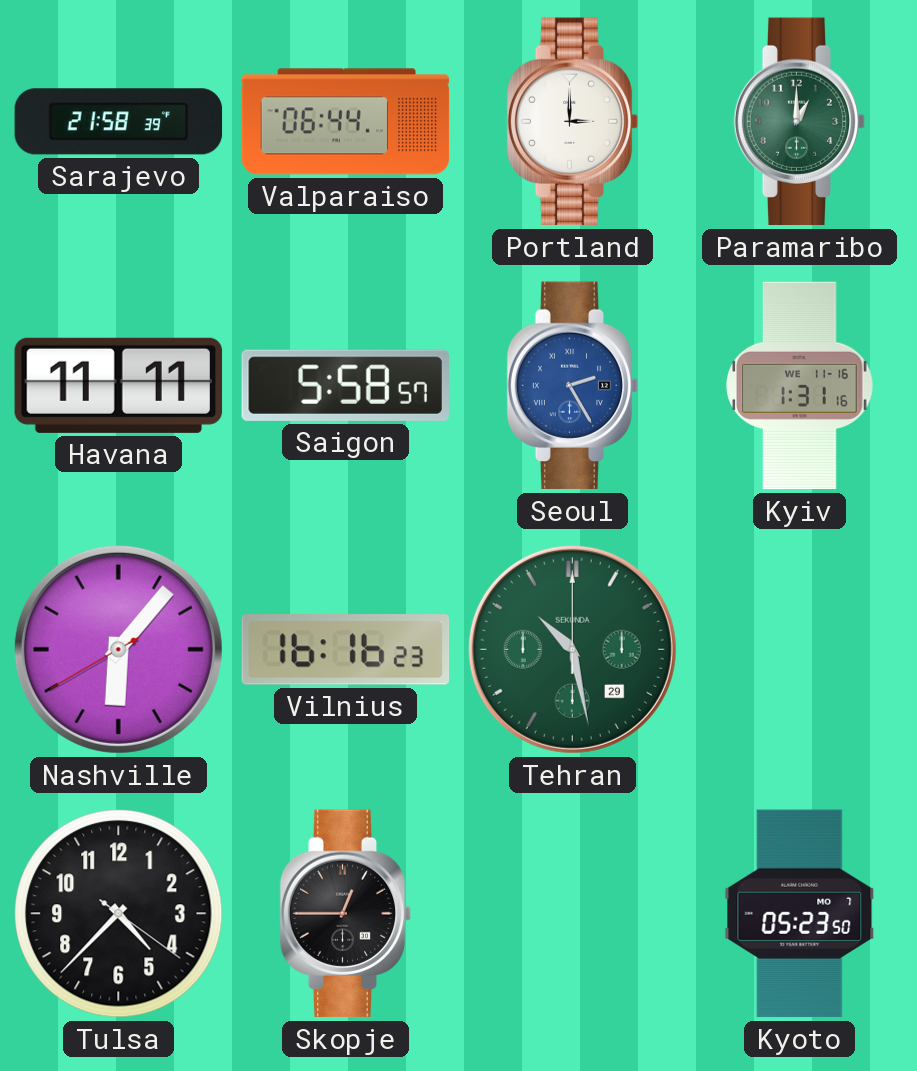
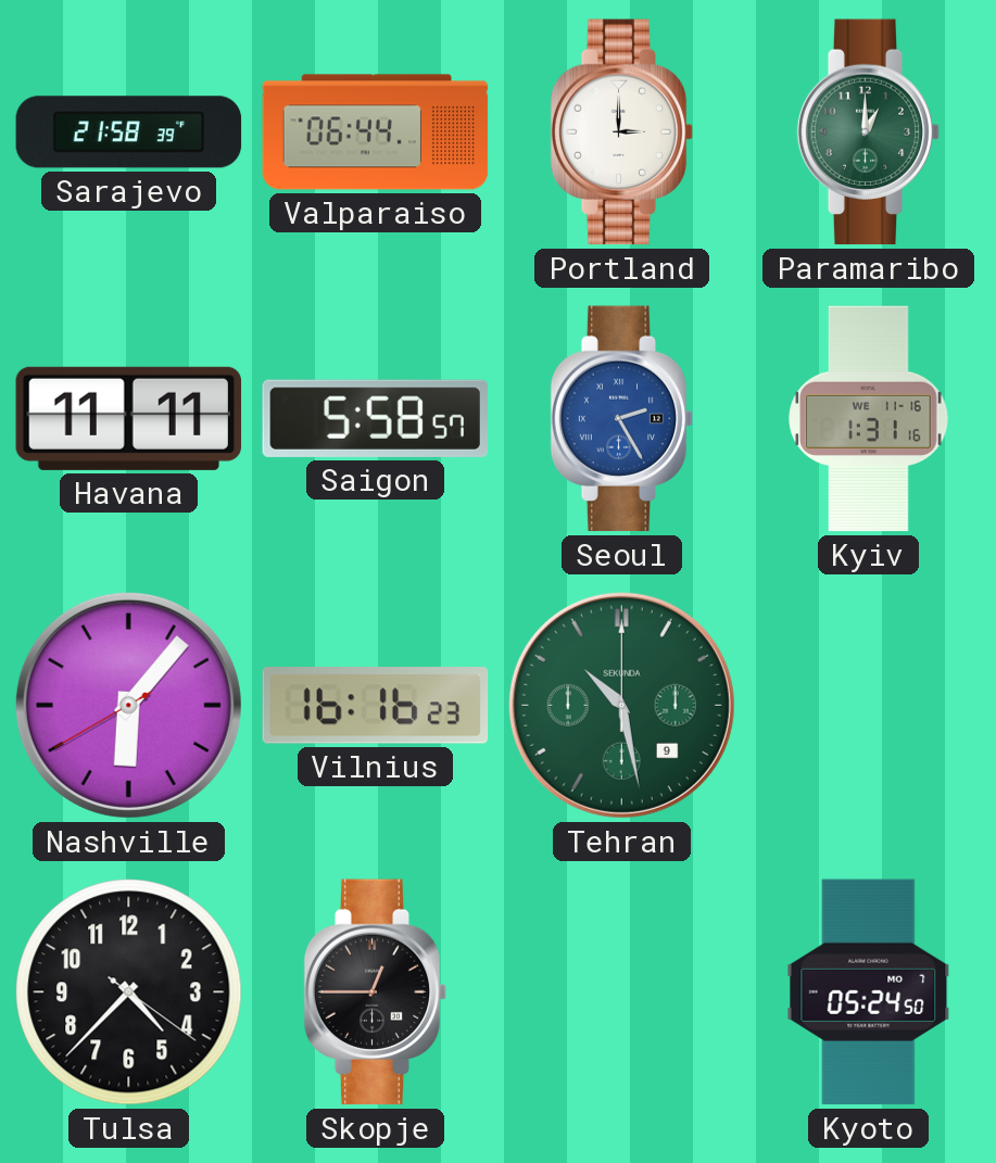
Tehran date: 29 -> 9 (621, 705)
Kyoto: 05:23 -> 05:24 (869, 993)
